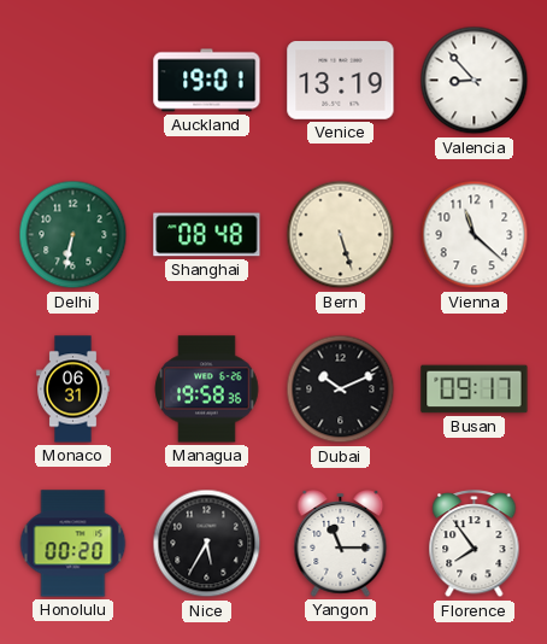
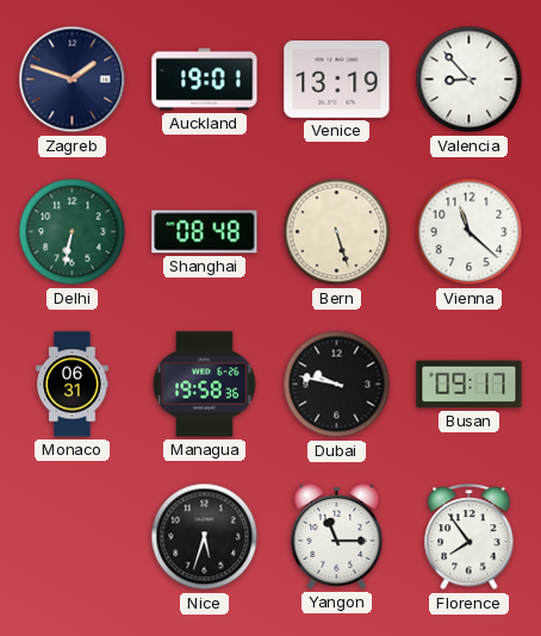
Zagreb: none -> 1:48 (73, 80)
Dubai: 10:11 -> 9:47 (337, 385)
Honolulu: 00:20 -> none (73, 544)
Nice: 5:35 -> 5:33 (205, 537)
